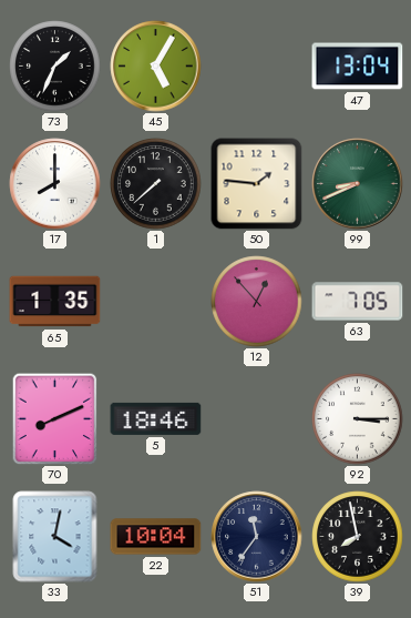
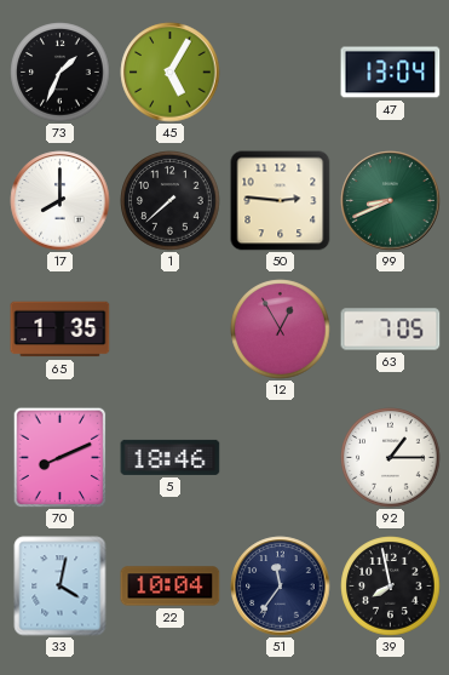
50: 1:46 -> 2:46 (281, 201)
12: 12:53 -> 12:55 (281, 330)
92: 3:15 -> 1:15 (391, 458)
